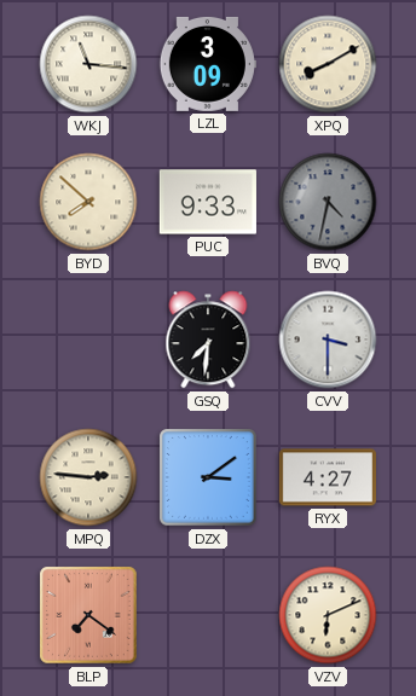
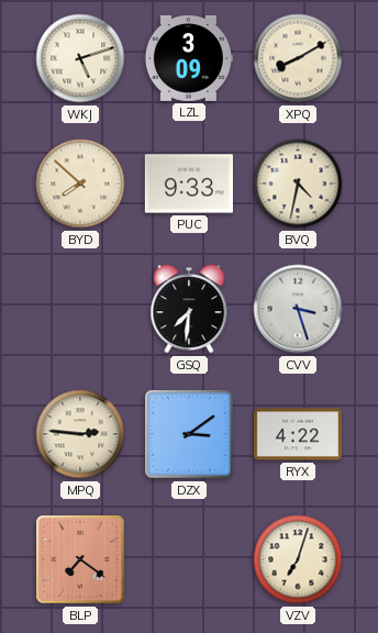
WKJ: 11:16 -> 5:12 (80, 58)
BVQ dial: grey -> cream (298, 184)
CVV: 3:30 -> 3:27 (298, 309)
RYX: 4:27 -> 4:22 (298, 434)
VZV: 6:11 -> 7:03 (298, 559)
